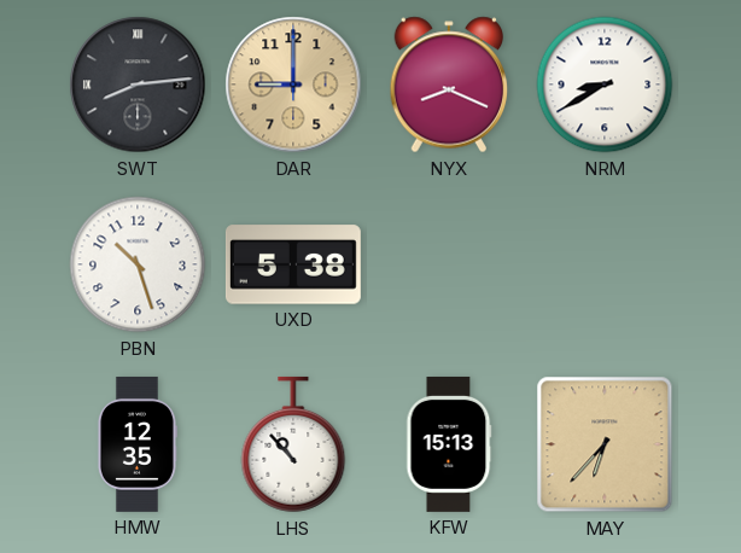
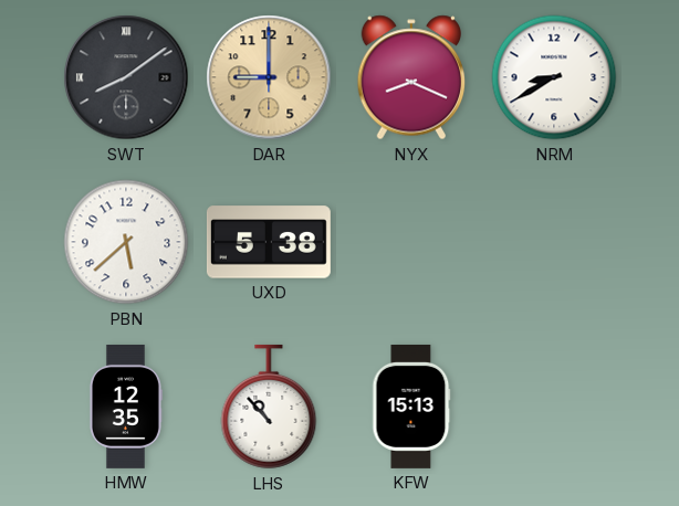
SWT: 8:14 -> 8:09 (126, 77)
PBN: 10:27 -> 5:38 (126, 242)
MAY: 6:37 -> none (605, 444)
